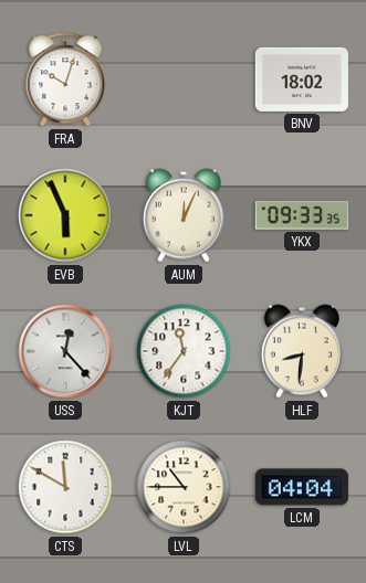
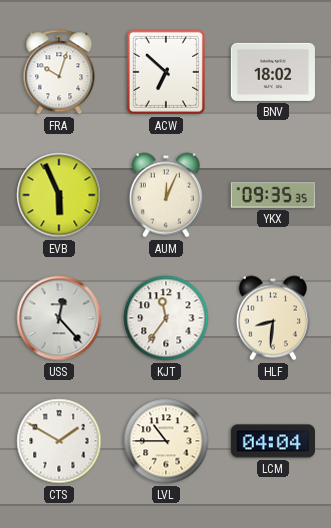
ACW: none -> 6:52 (166, 72)
YKX: 09:33 -> 09:35 (273, 195)
CTS: 11:50 -> 1:50 (59, 441)
